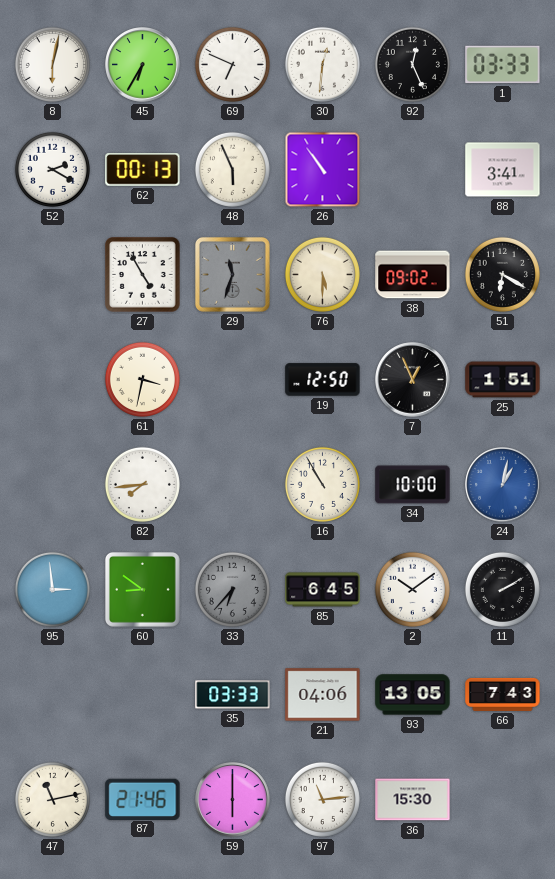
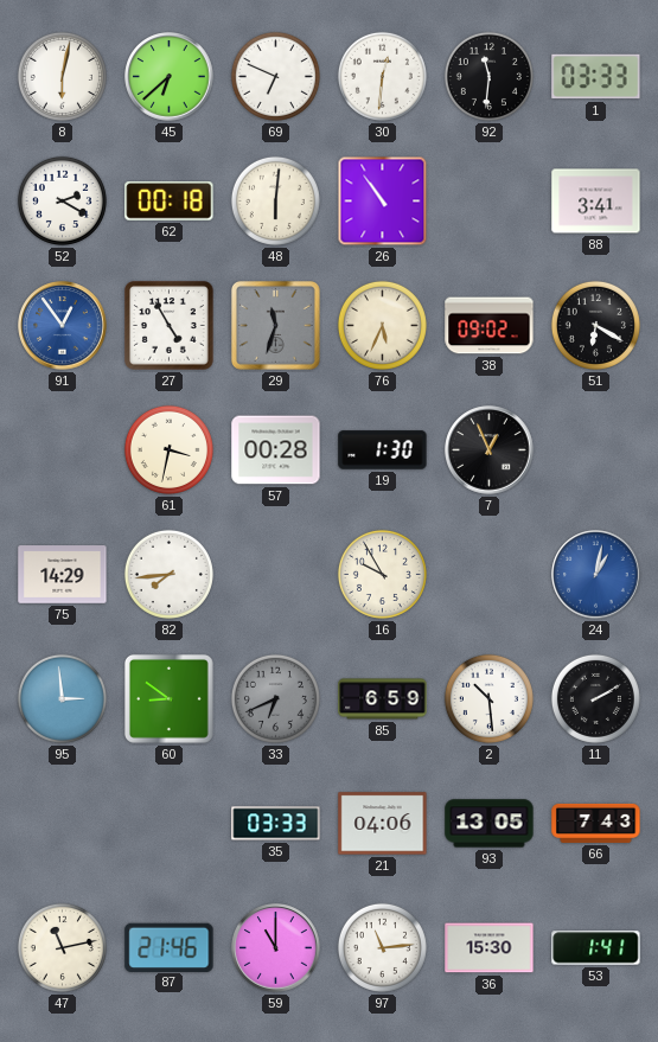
45: 6:35 -> 6:38 (170, 77)
92: 12:26 -> 11:31 (488, 76)
62: 00:13 -> 00:18 (170, 202)
48: 5:56 -> 6:01 (275, 200)
91: none -> 12:54 (63, 326)
76: 5:30 -> 5:34 (382, 325)
57: none -> 00:28 (276, 450)
19: 12:50 -> 1:30 (383, 450)
25: 1:51 -> none (503, 380)
75: none -> 14:29 (63, 575)
16: 10:55 -> 9:55 (382, 574)
34: 10:00 -> none (413, 485)
33: 6:37 -> 6:41 (275, 698)
85: 6:45 -> 6:59 (383, 699)
2: 10:09 -> 10:29 (488, 698)
59: 6:00 -> 11:00 (276, 948)
53: none -> 1:41 (596, 948)
